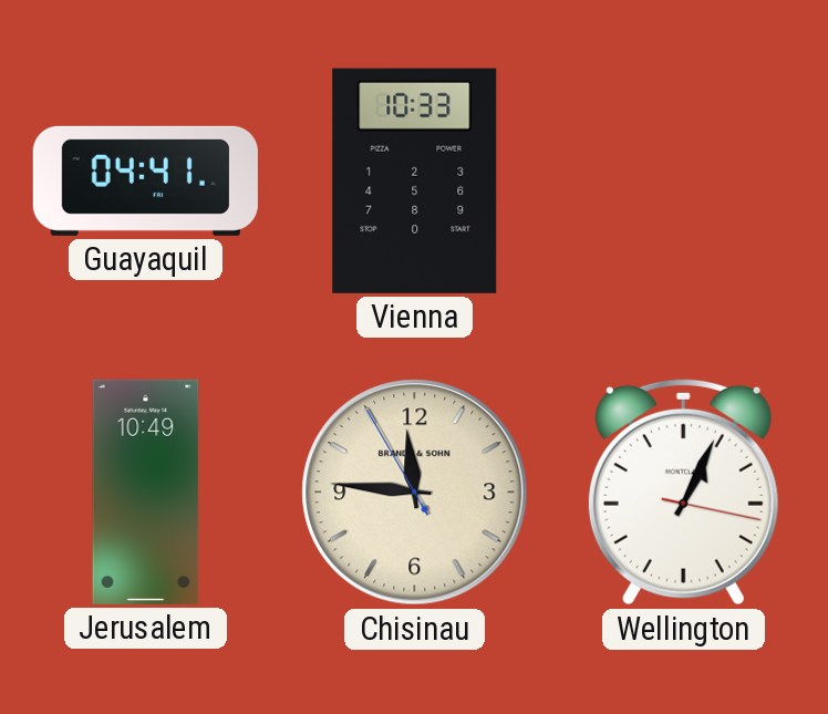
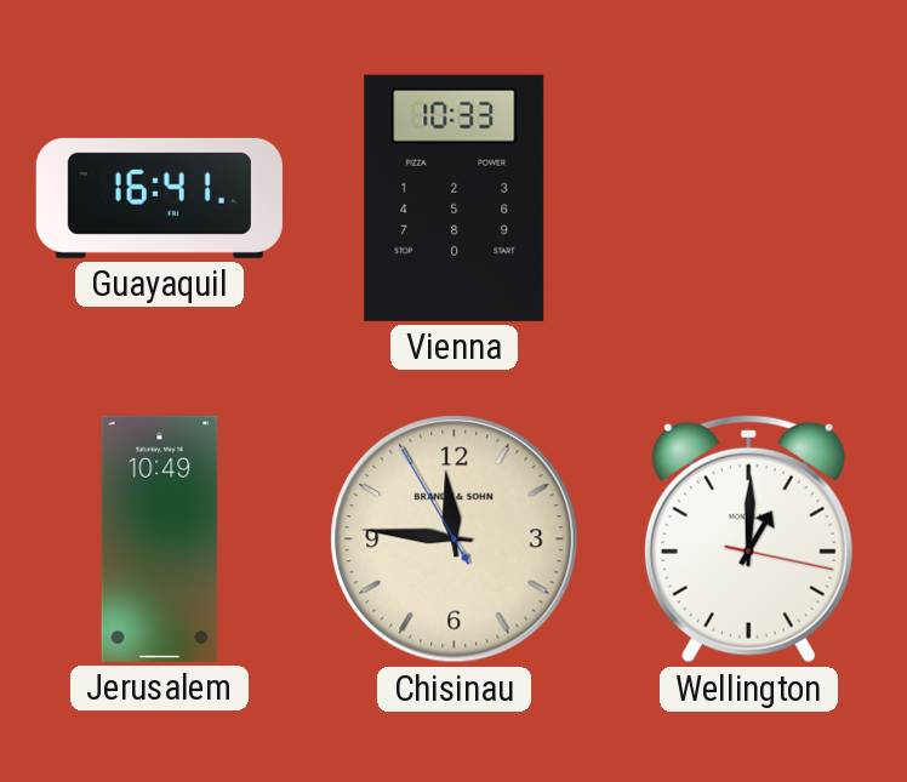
Guayaquil: 04:41 -> 16:41 (159, 198)
Wellington: 1:04 -> 1:00 (748, 538)
